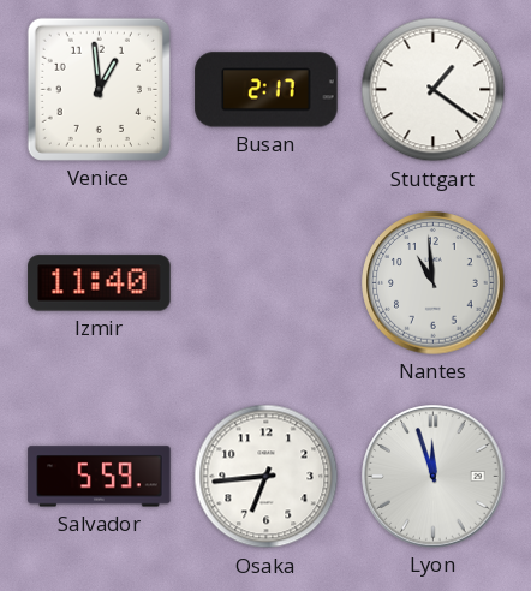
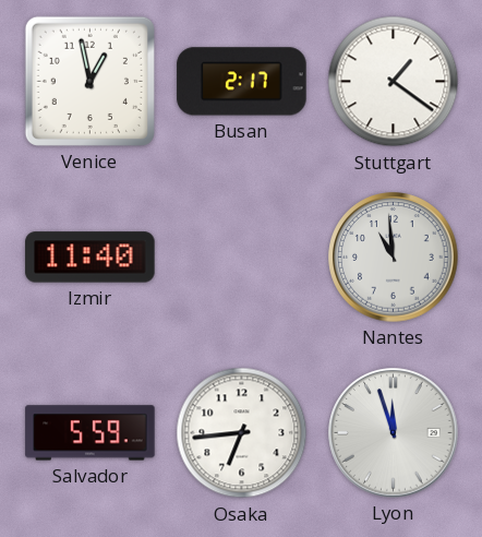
Venice: 12:59 -> 12:58 (89, 81)
